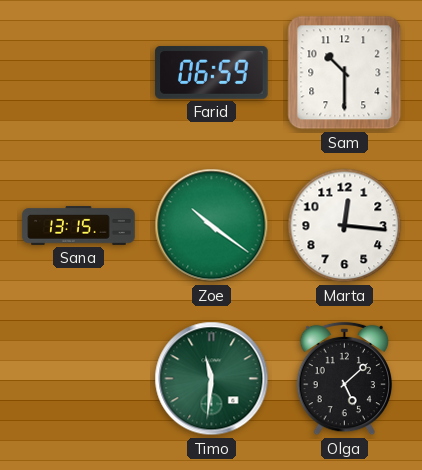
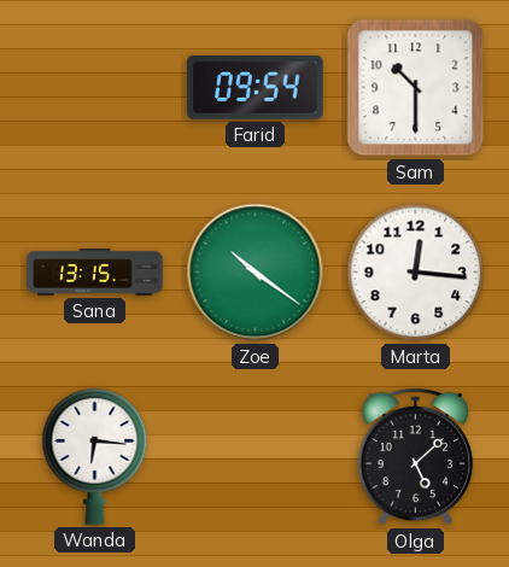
Farid: 06:59 -> 09:54 (256, 88)
Wanda: none -> 6:16 (95, 457)
Timo: 11:31 -> none (212, 379)
